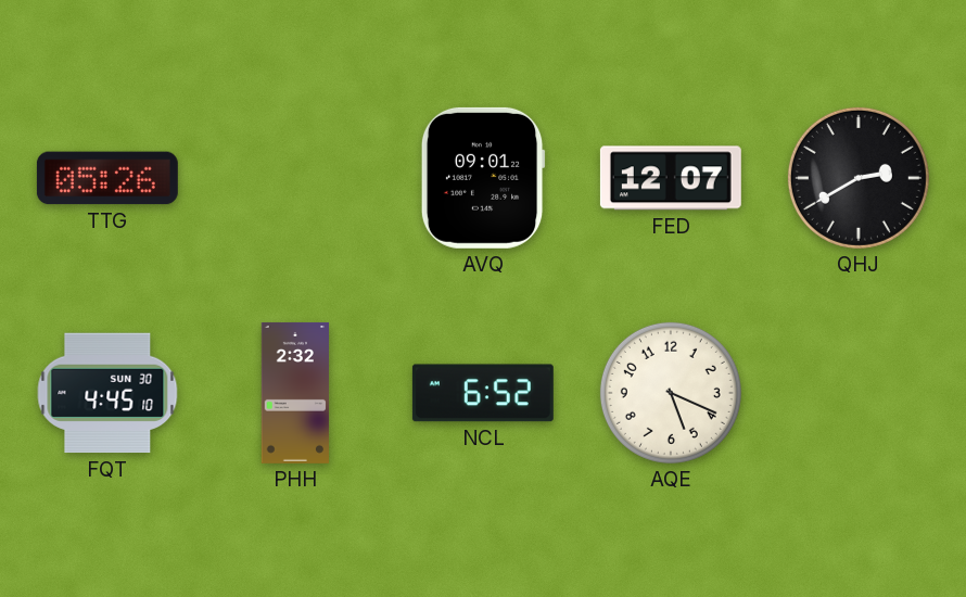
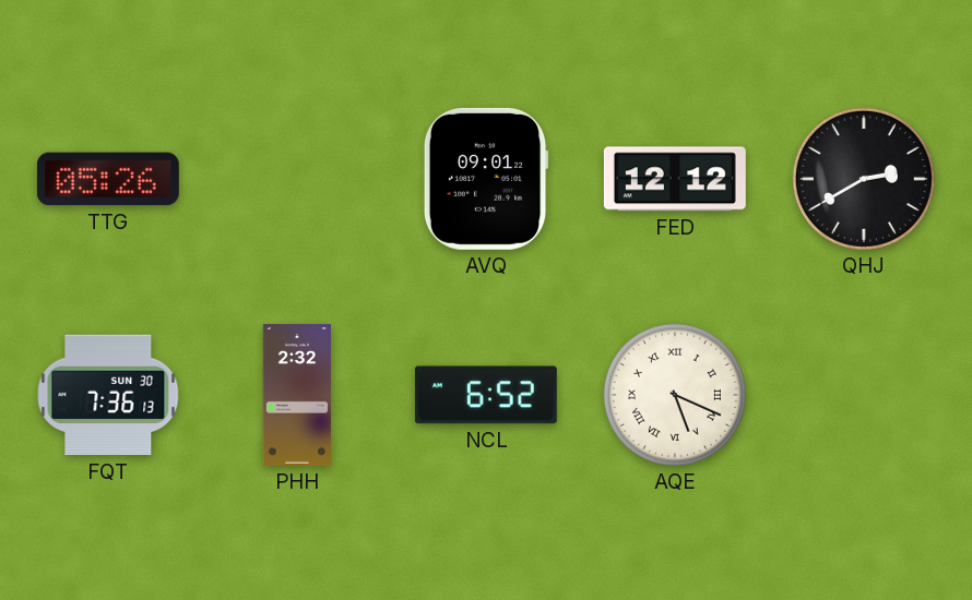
FED: 12:07 -> 12:12 (675, 179)
FQT: 4:45 -> 7:36 (108, 395)
AQE numerals: Arabic -> Roman (675, 395)
